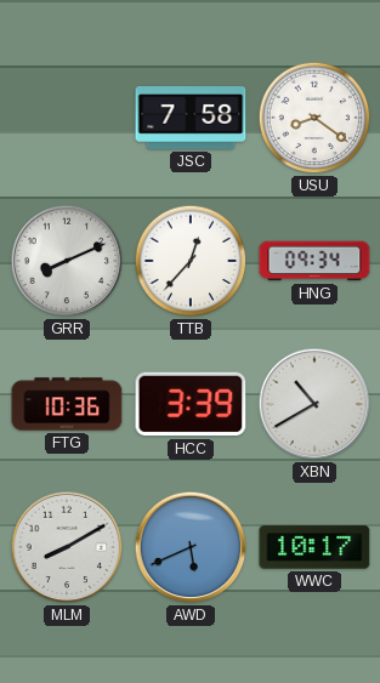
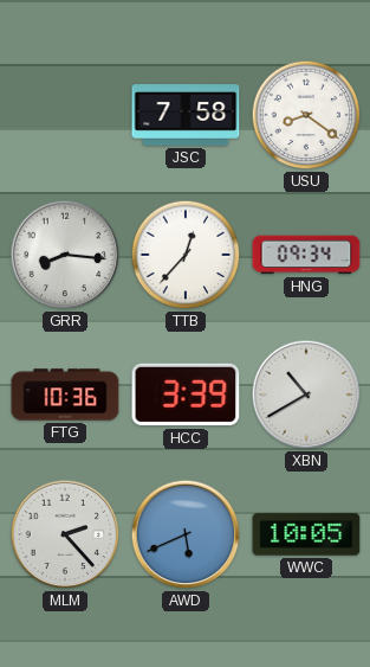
GRR: 8:11 -> 8:16 (65, 255)
MLM: 8:10 -> 2:23 (65, 534)
WWC: 10:17 -> 10:05 (306, 534)
